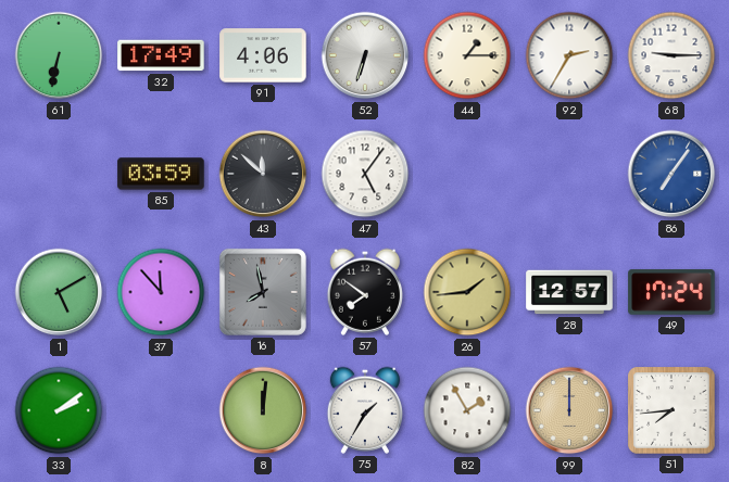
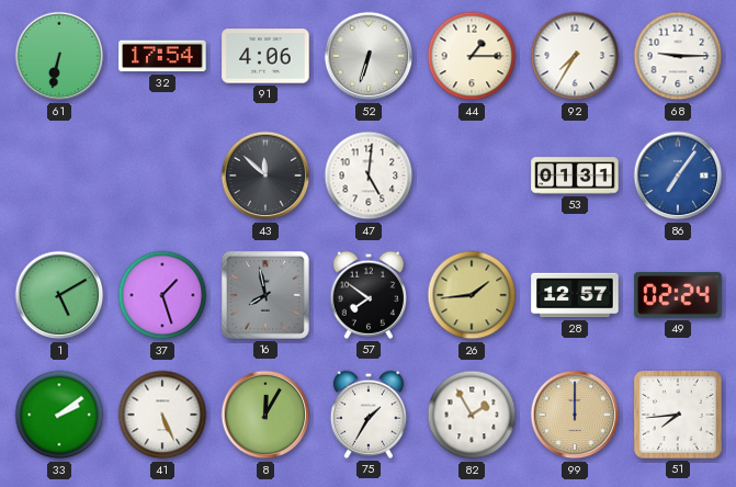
32: 17:49 -> 17:54 (162, 56)
92: 2:35 -> 7:35 (575, 56)
85: 03:59 -> none (161, 174)
47: 5:06 -> 5:01 (369, 175)
53: none -> 01:31 (575, 175)
37: 11:53 -> 1:27 (162, 295)
49: 17:24 -> 02:24 (678, 295)
41: none -> 5:26 (162, 415)
8: 12:01 -> 12:05 (265, 415)
